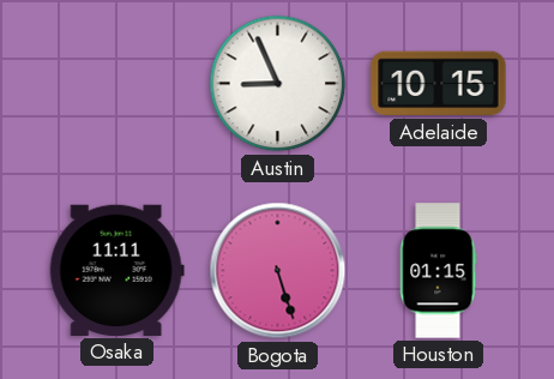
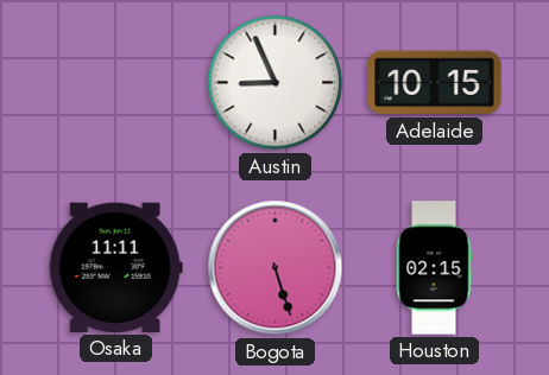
Houston: 01:15 -> 02:15 (434, 268)
